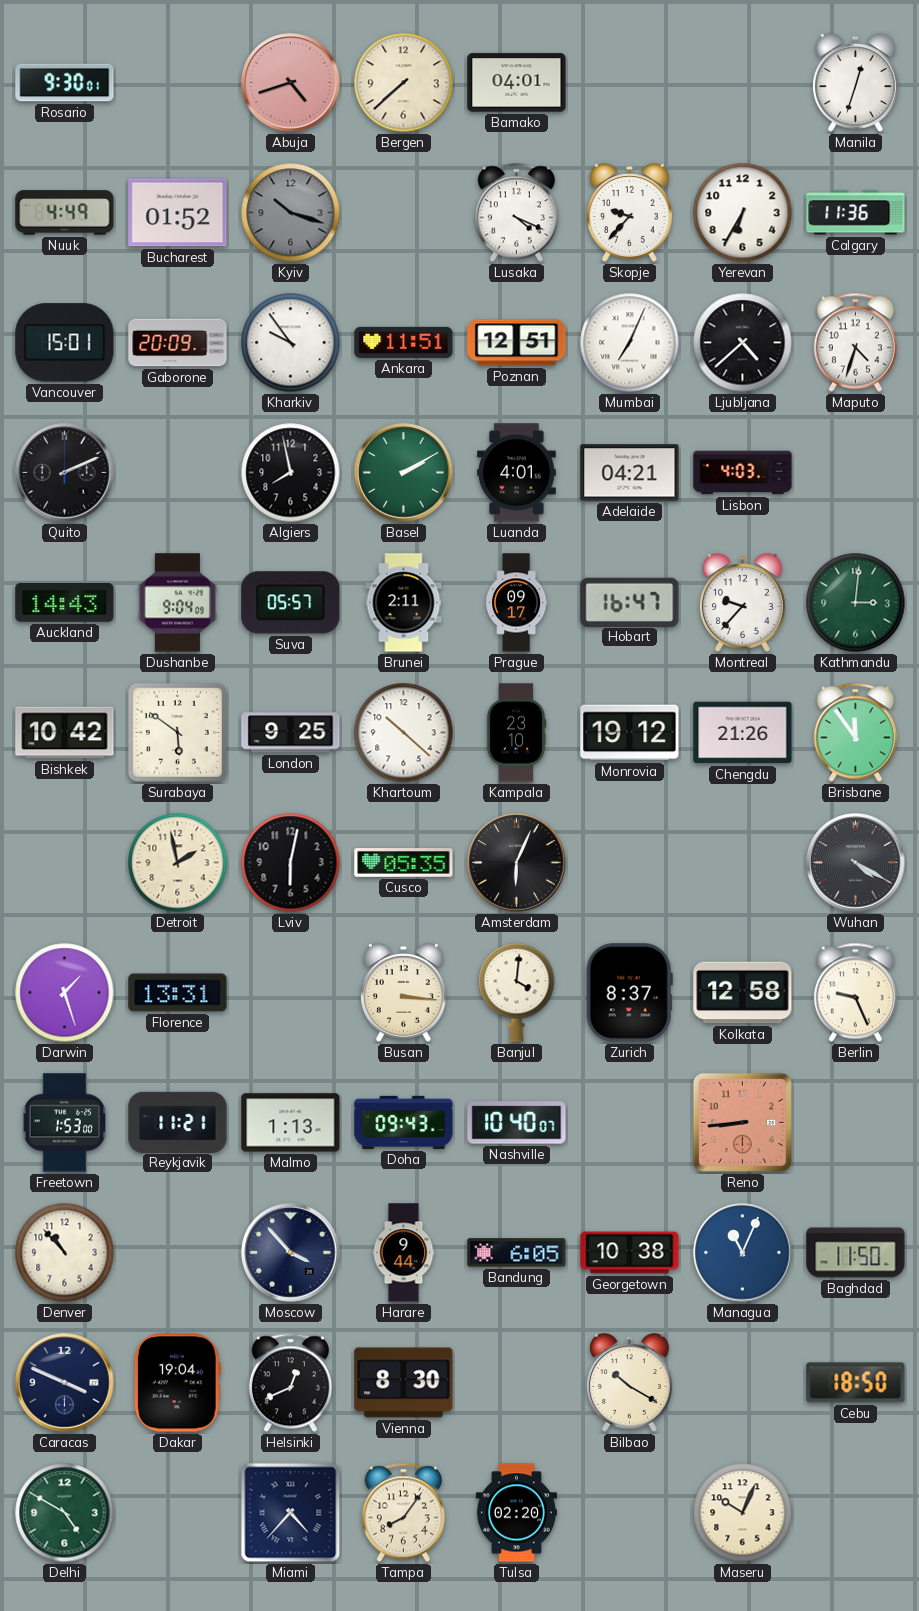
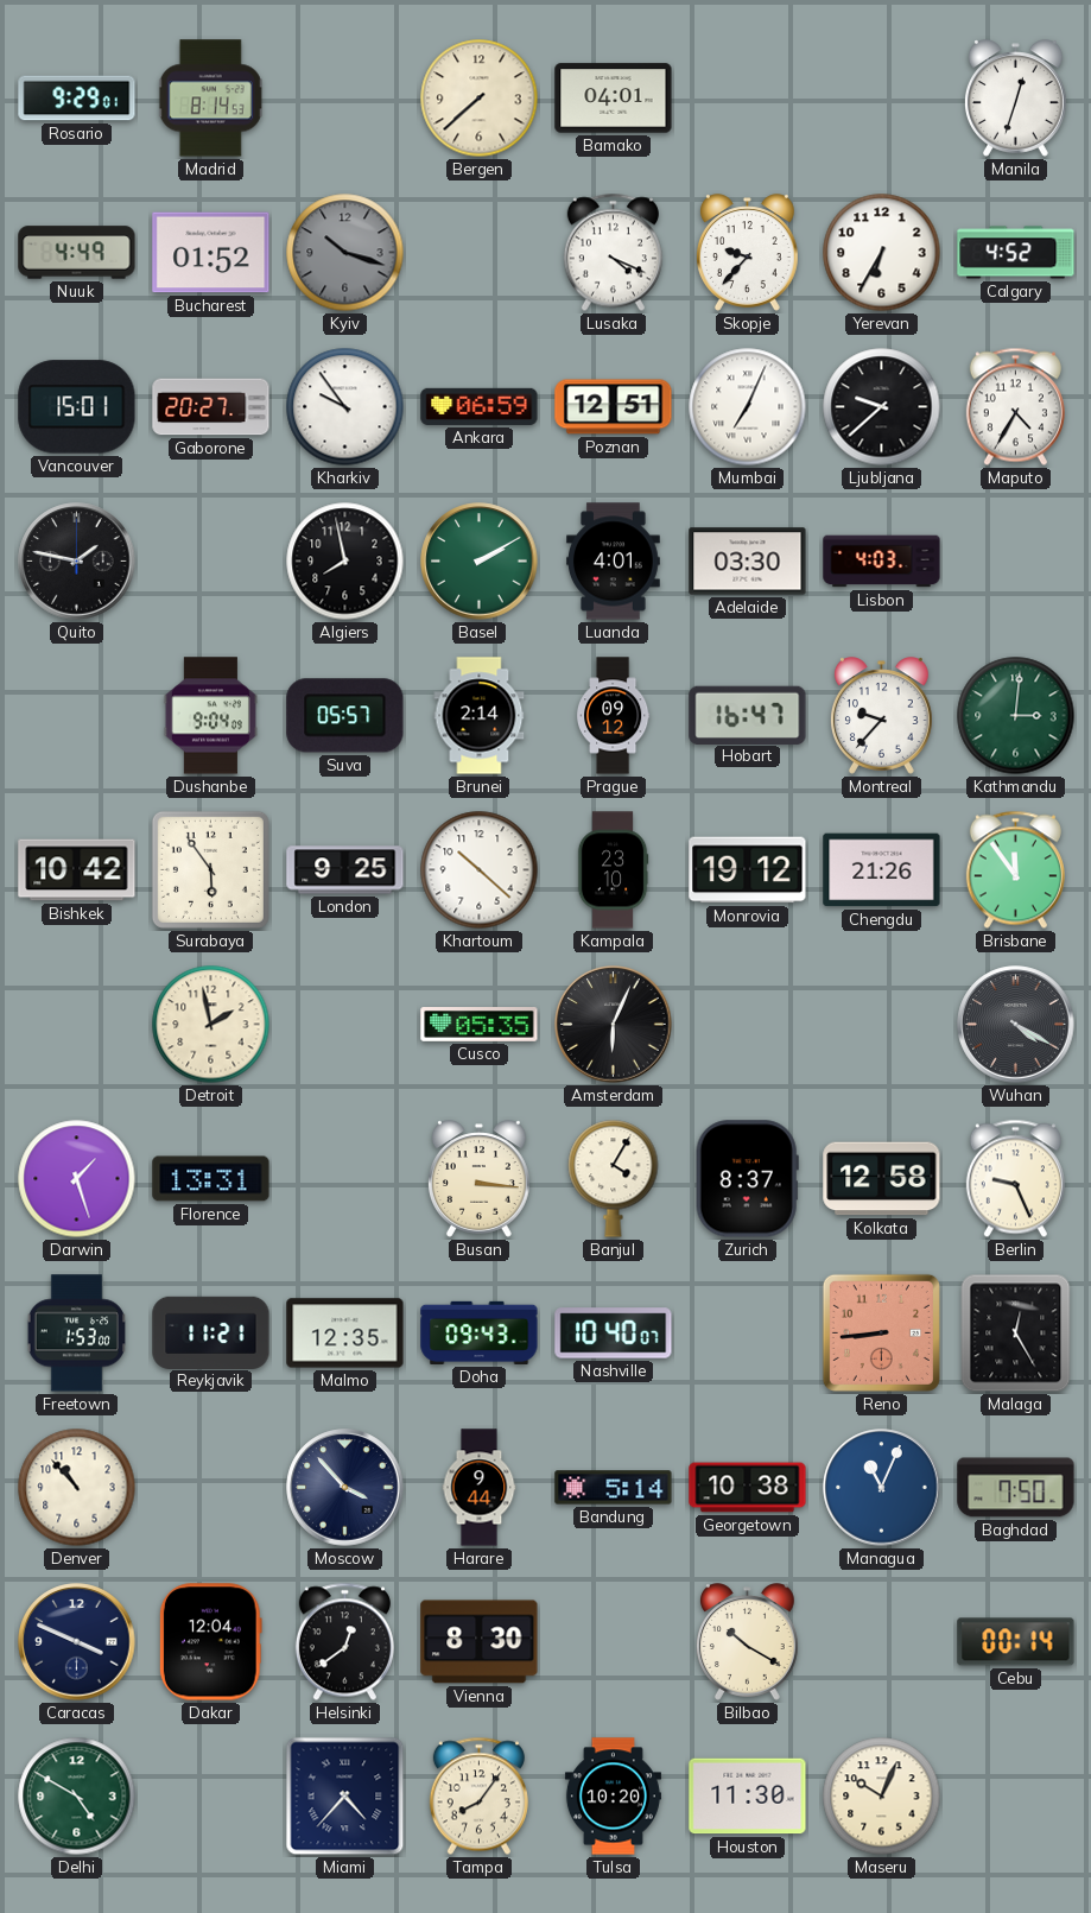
Rosario: 9:30 -> 9:29 (77, 99)
Madrid: none -> 8:14 (211, 99)
Abuja: 4:42 -> none (291, 83)
Calgary: 11:36 -> 4:52 (1016, 253)
Gaborone: 20:09 -> 20:27 (211, 407)
Ankara: 11:51 -> 06:59 (480, 406)
Ljubljana: 4:38 -> 9:38 (882, 407)
Maputo: 4:33 -> 4:35 (1015, 407)
Quito: 2:11 -> 1:47 (77, 562)
Adelaide: 04:21 -> 03:30 (748, 562)
Auckland: 14:43 -> none (65, 603)
Brunei: 2:11 -> 2:14 (480, 716)
Prague: 09:17 -> 09:12 (613, 716)
Surabaya: 5:51 -> 5:54 (210, 869)
Lviv: 6:02 -> none (291, 863)
Banjul: 4:01 -> 4:05 (614, 1179)
Malmo: 1:13 -> 12:35 (345, 1334)
Malaga: none -> 12:25 (1016, 1334)
Bandung: 6:05 -> 5:14 (614, 1488)
Baghdad: 11:50 -> 7:50 (1016, 1488)
Dakar: 19:04 -> 12:04 (210, 1642)
Helsinki: 12:41 -> 12:39 (344, 1642)
Cebu: 18:50 -> 00:14 (1016, 1642)
Tulsa: 02:20 -> 10:20 (613, 1797)
Houston: none -> 11:30 (748, 1797)
